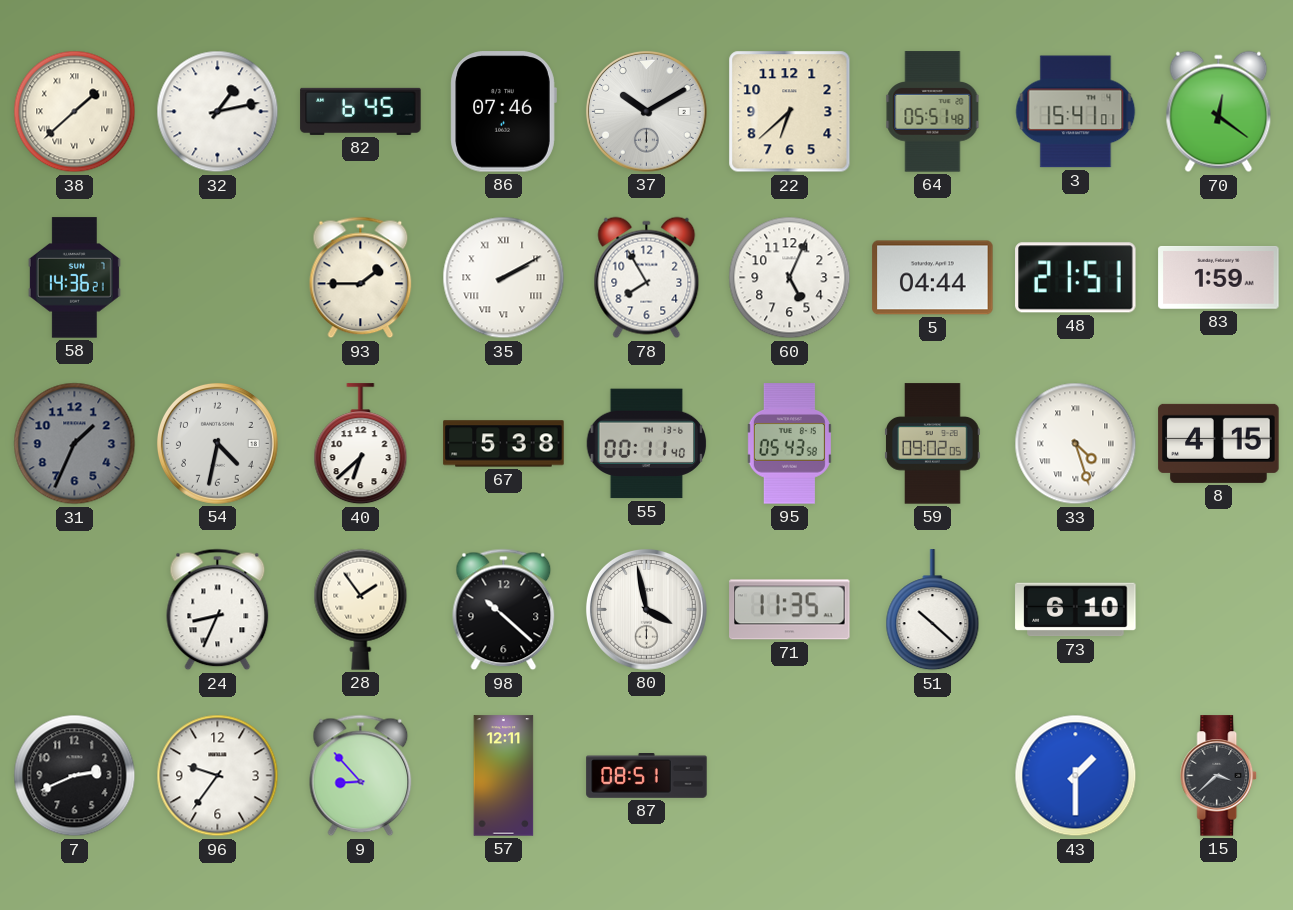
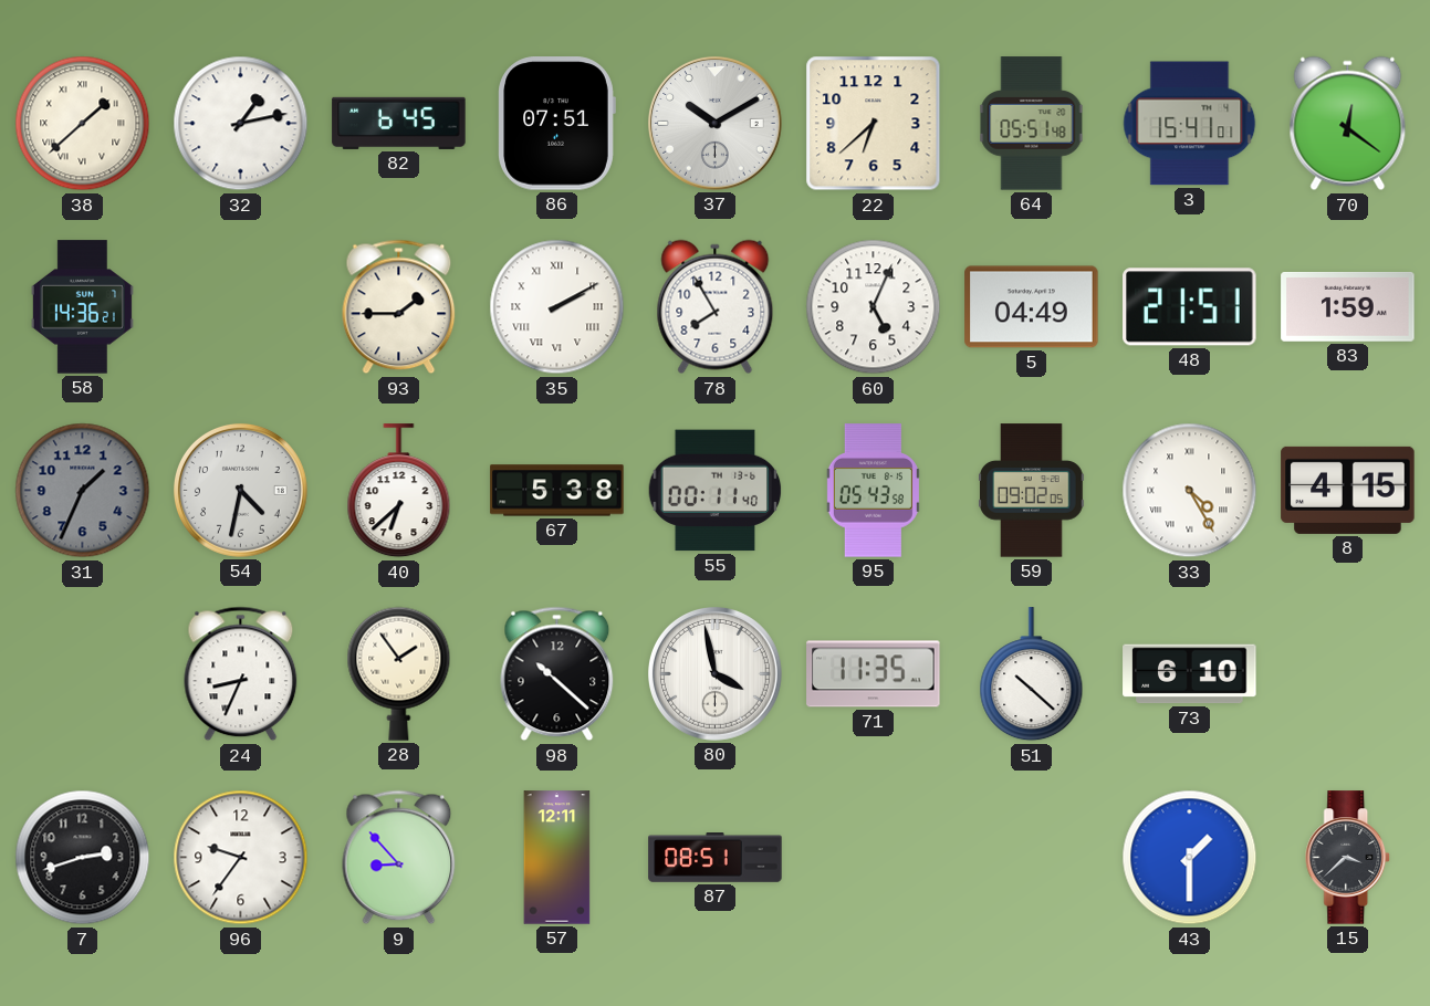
86: 07:46 -> 07:51 (556, 124)
5: 04:44 -> 04:49 (1032, 307)
33: 4:27 -> 4:25 (1190, 491)
7: 2:41 -> 2:42 (83, 858)
